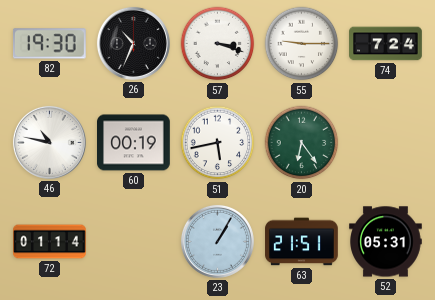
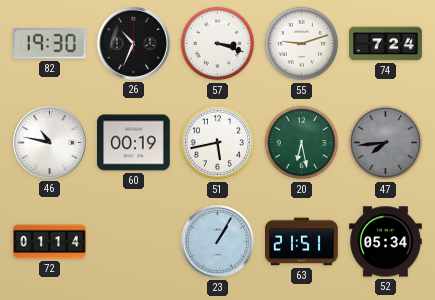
55: 9:15 -> 9:12 (302, 44)
20: 6:24 -> 6:28 (302, 143)
47: none -> 7:44 (386, 143)
52: 05:31 -> 05:34 (386, 242)
